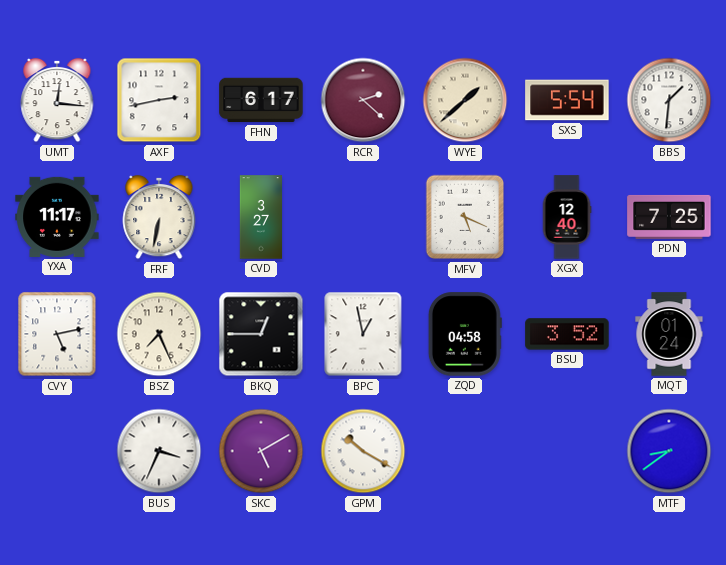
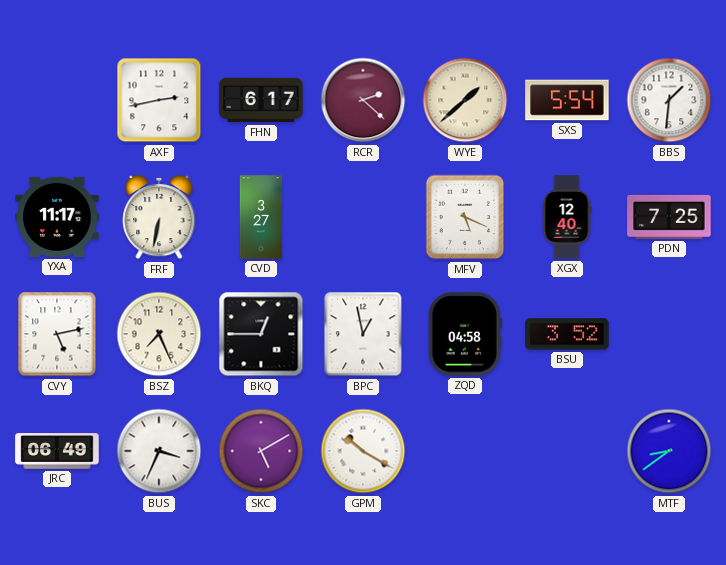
UMT: 12:16 -> none (57, 100)
MQT: 01:24 -> none (669, 334)
JRC: none -> 06:49 (57, 451)
